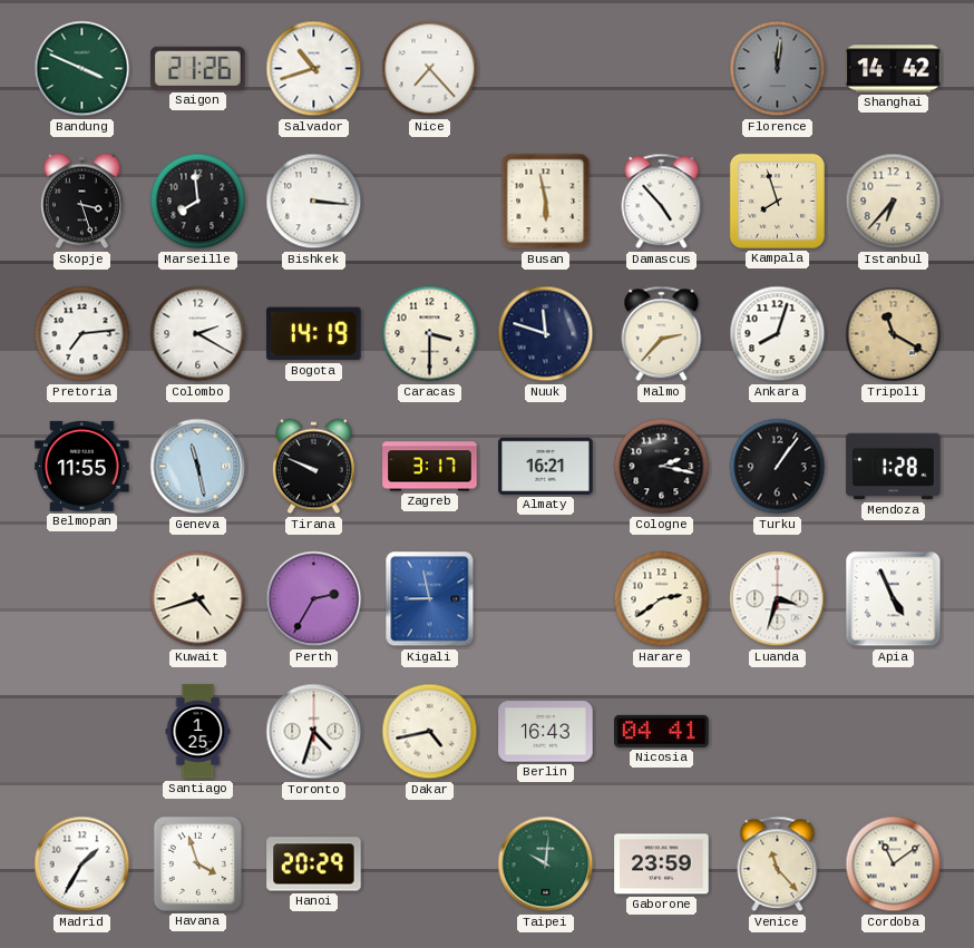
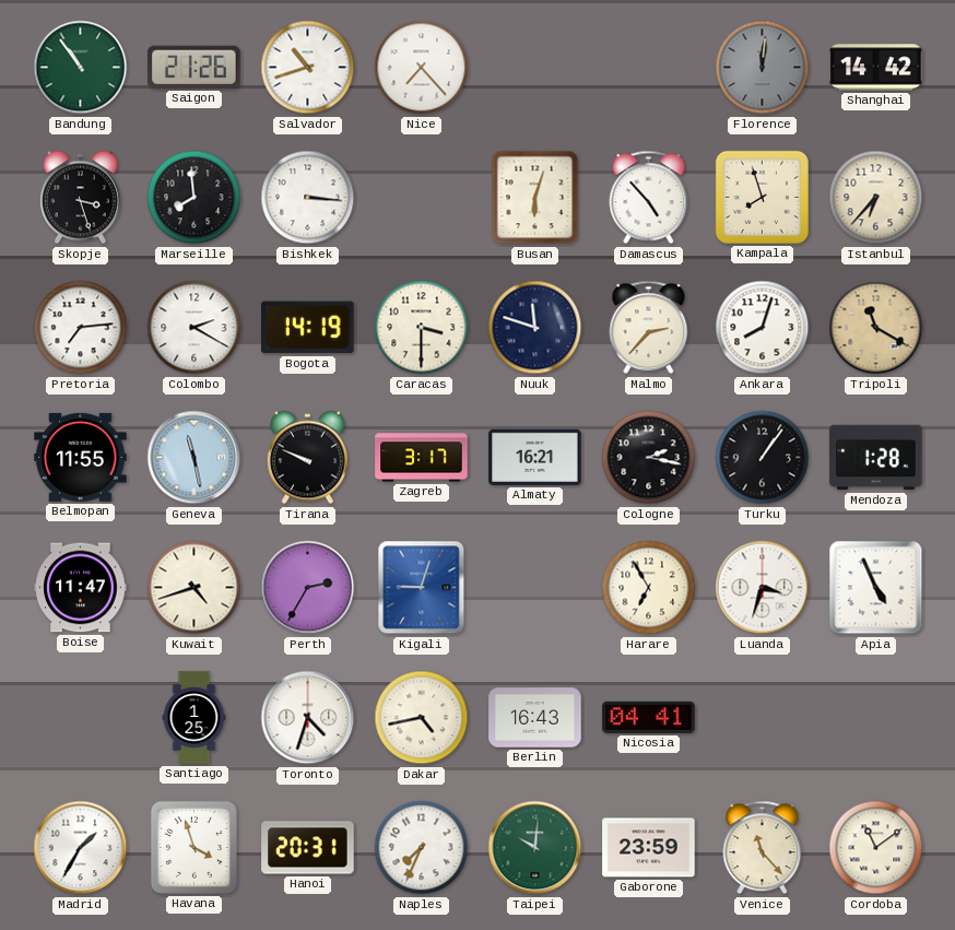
Bandung: 3:49 -> 10:54 (81, 68)
Busan: 5:58 -> 6:03 (535, 198)
Boise: none -> 11:47 (81, 588)
Kigali: 8:58 -> 9:03 (422, 588)
Harare: 2:39 -> 6:55 (649, 588)
Hanoi: 20:29 -> 20:31 (308, 848)
Naples: none -> 7:34 (422, 848)
